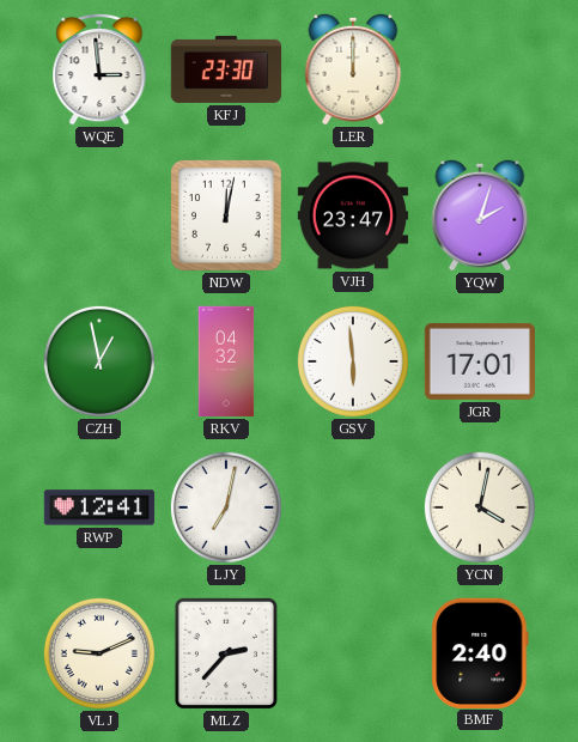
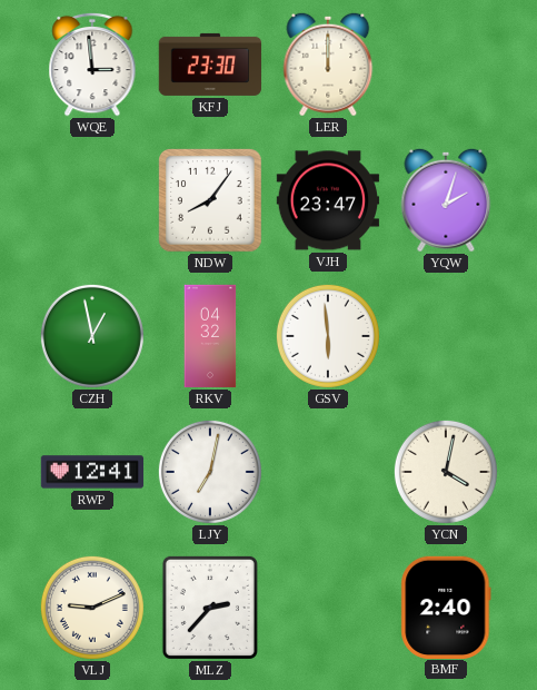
NDW: 12:02 -> 8:06 (211, 201)
JGR: 17:01 -> none (479, 361)
